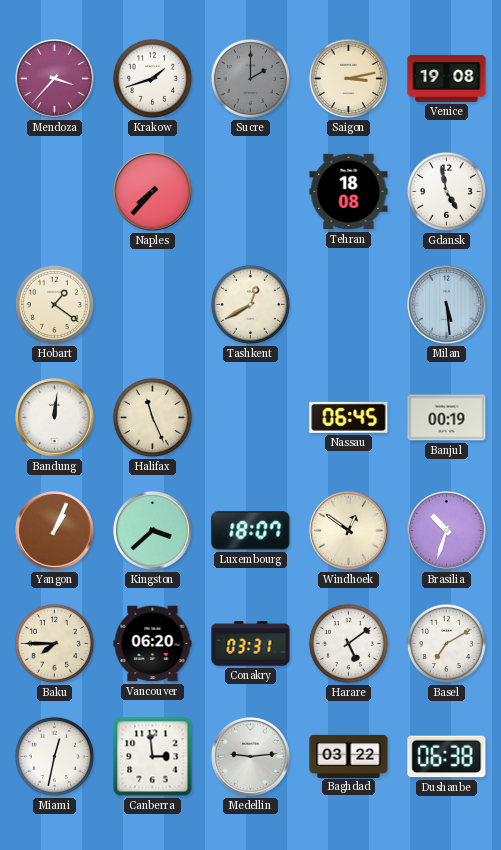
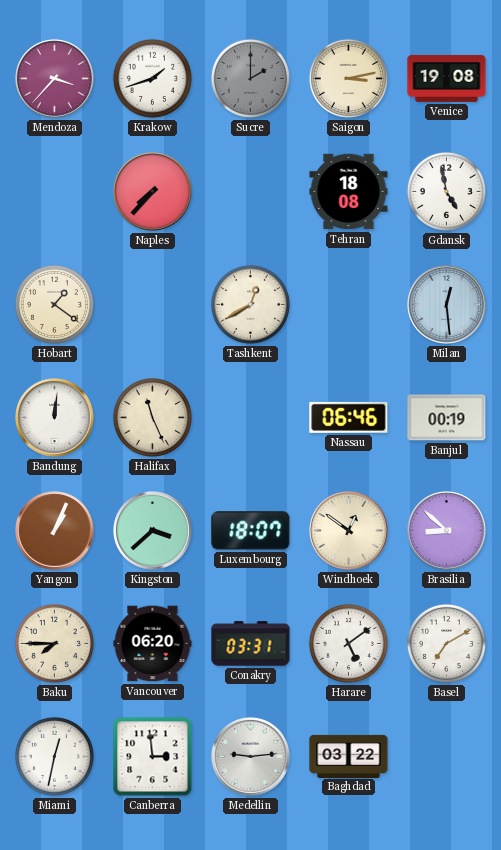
Milan: 5:29 -> 12:29 (447, 305)
Nassau: 06:45 -> 06:46 (349, 417)
Brasilia: 10:33 -> 8:52 (447, 531)
Dushanbe: 06:38 -> none (447, 757)
